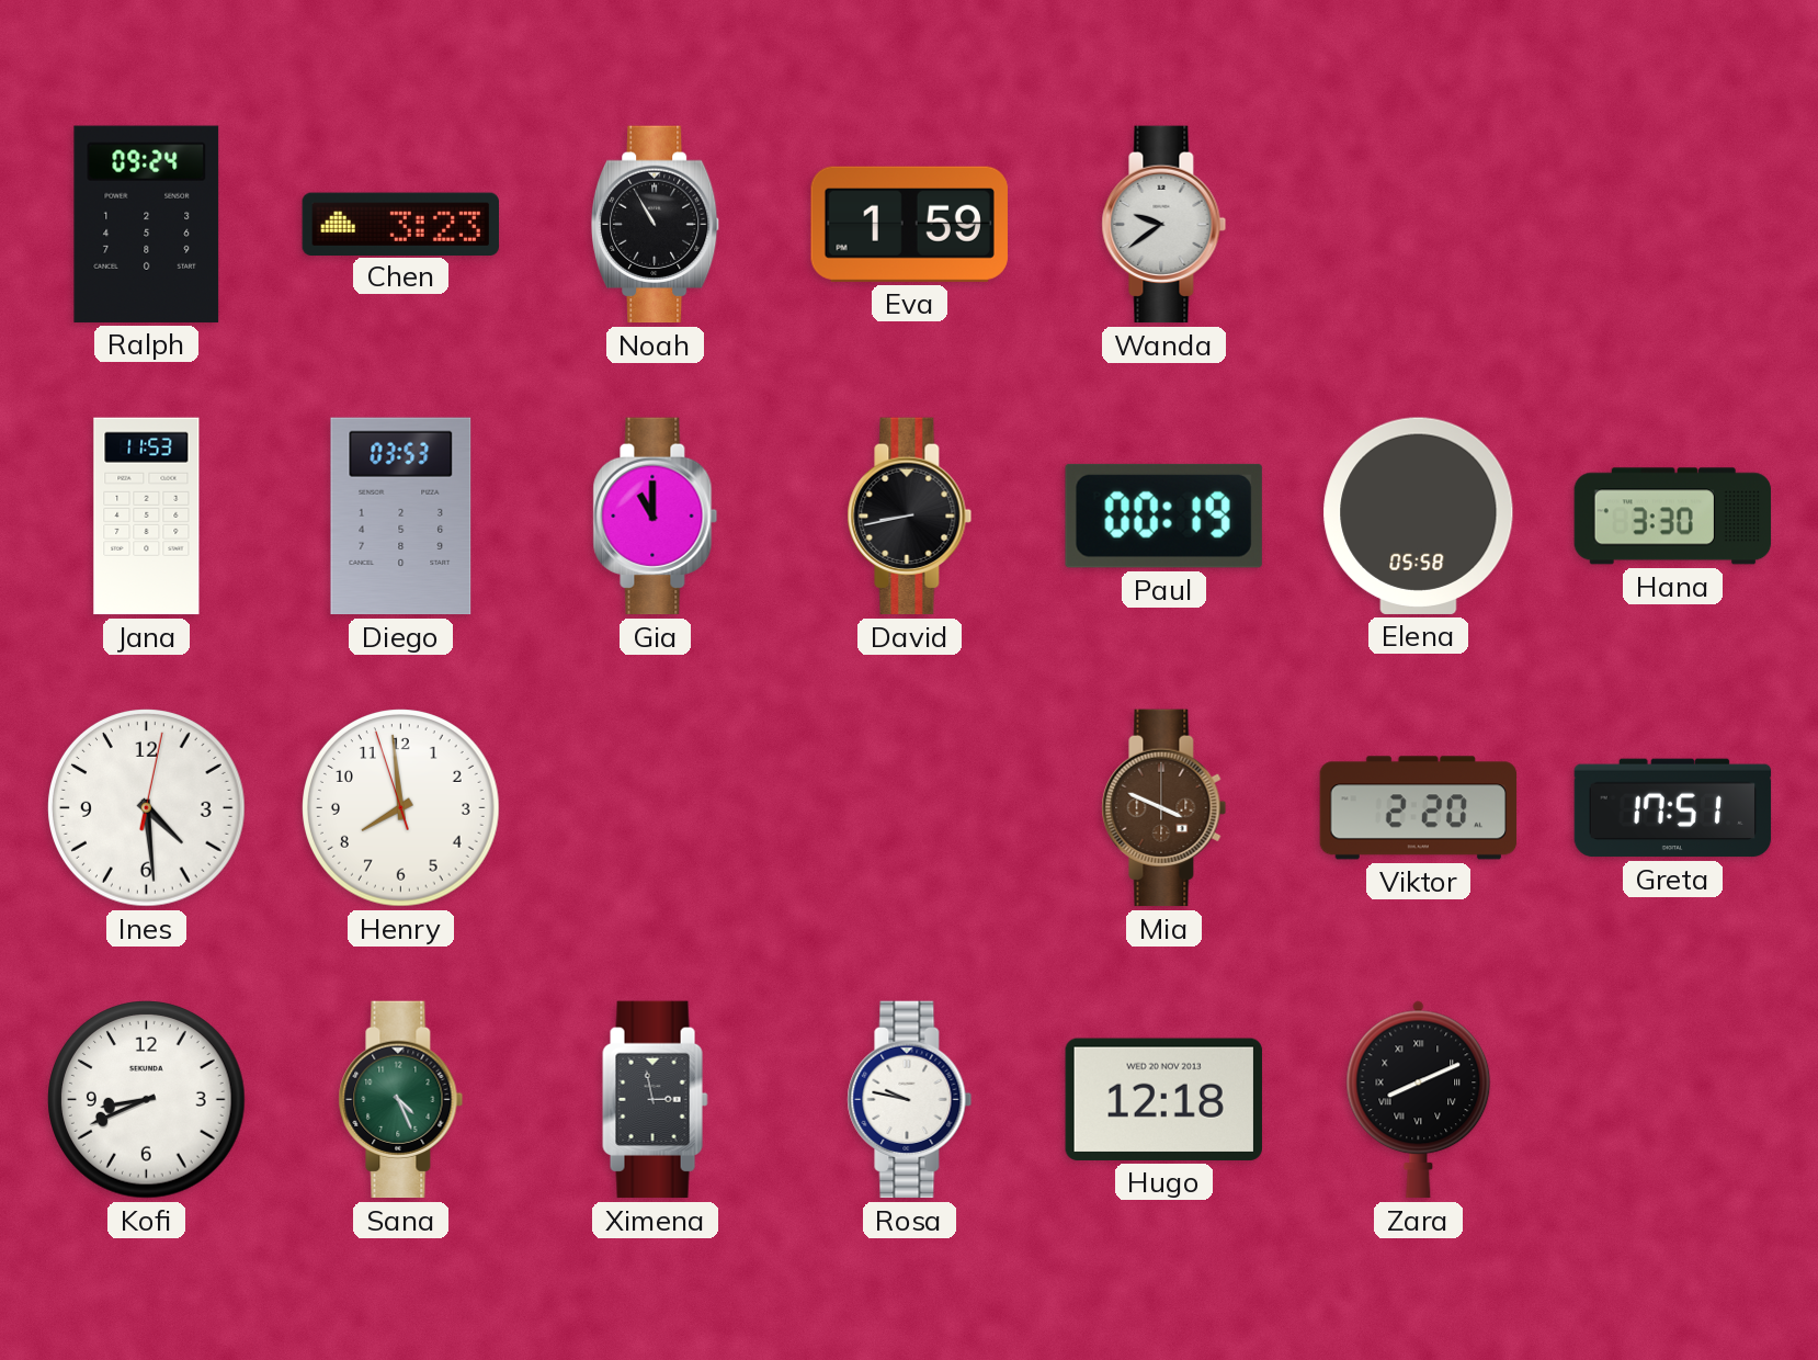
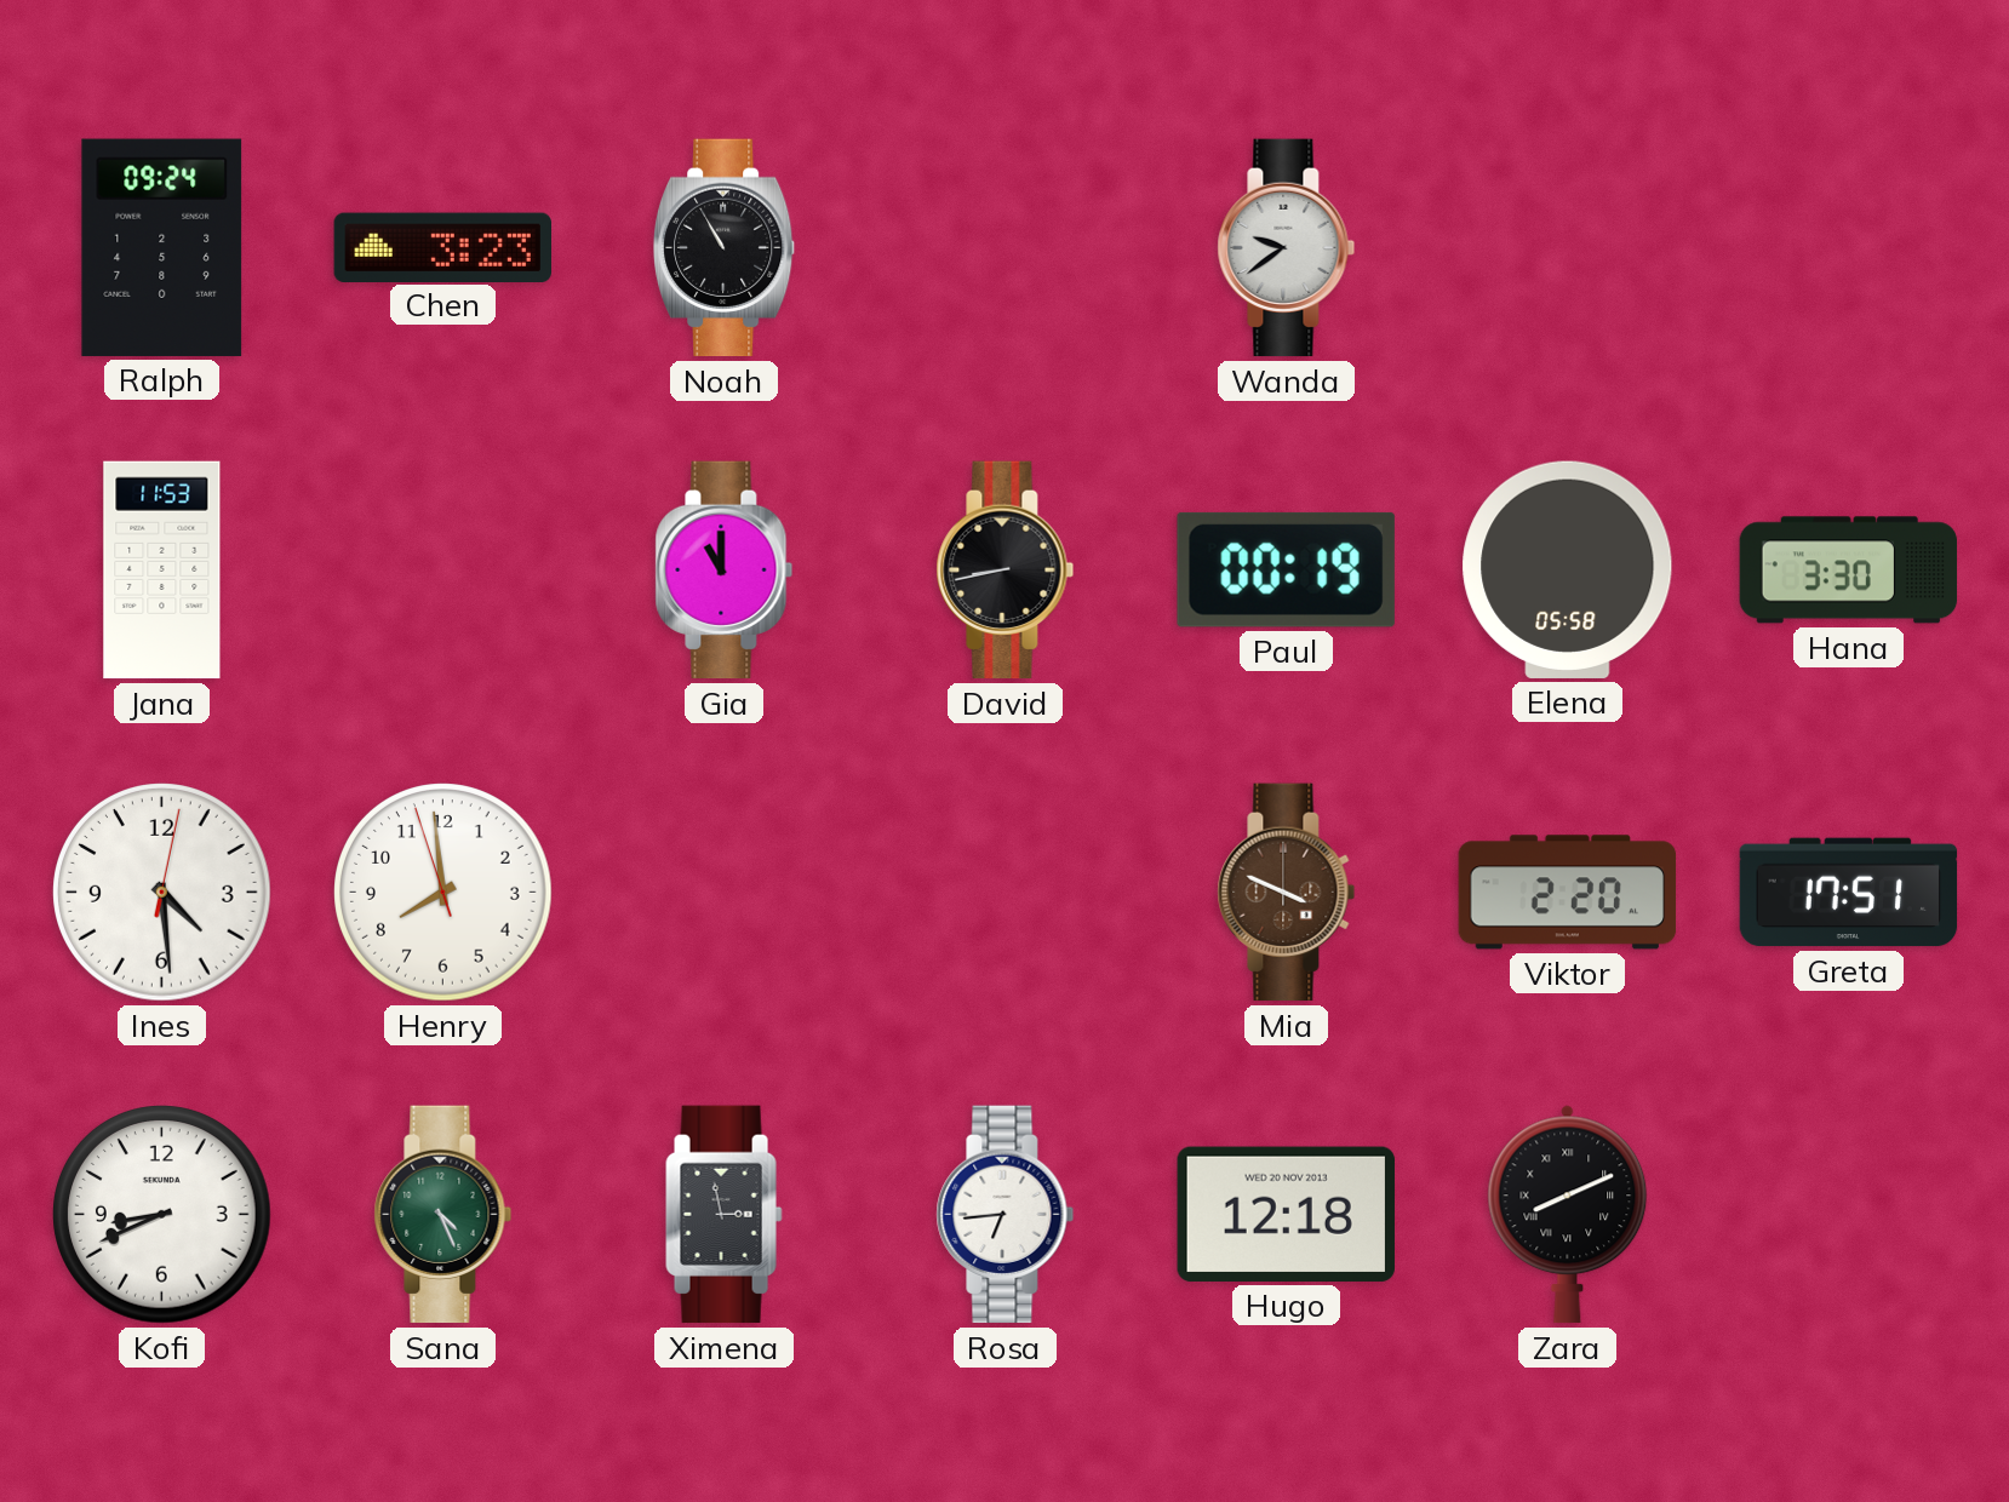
Eva: 1:59 -> none (909, 224)
Diego: 03:53 -> none (401, 517)
Rosa: 9:47 -> 6:44 (1006, 1215)
